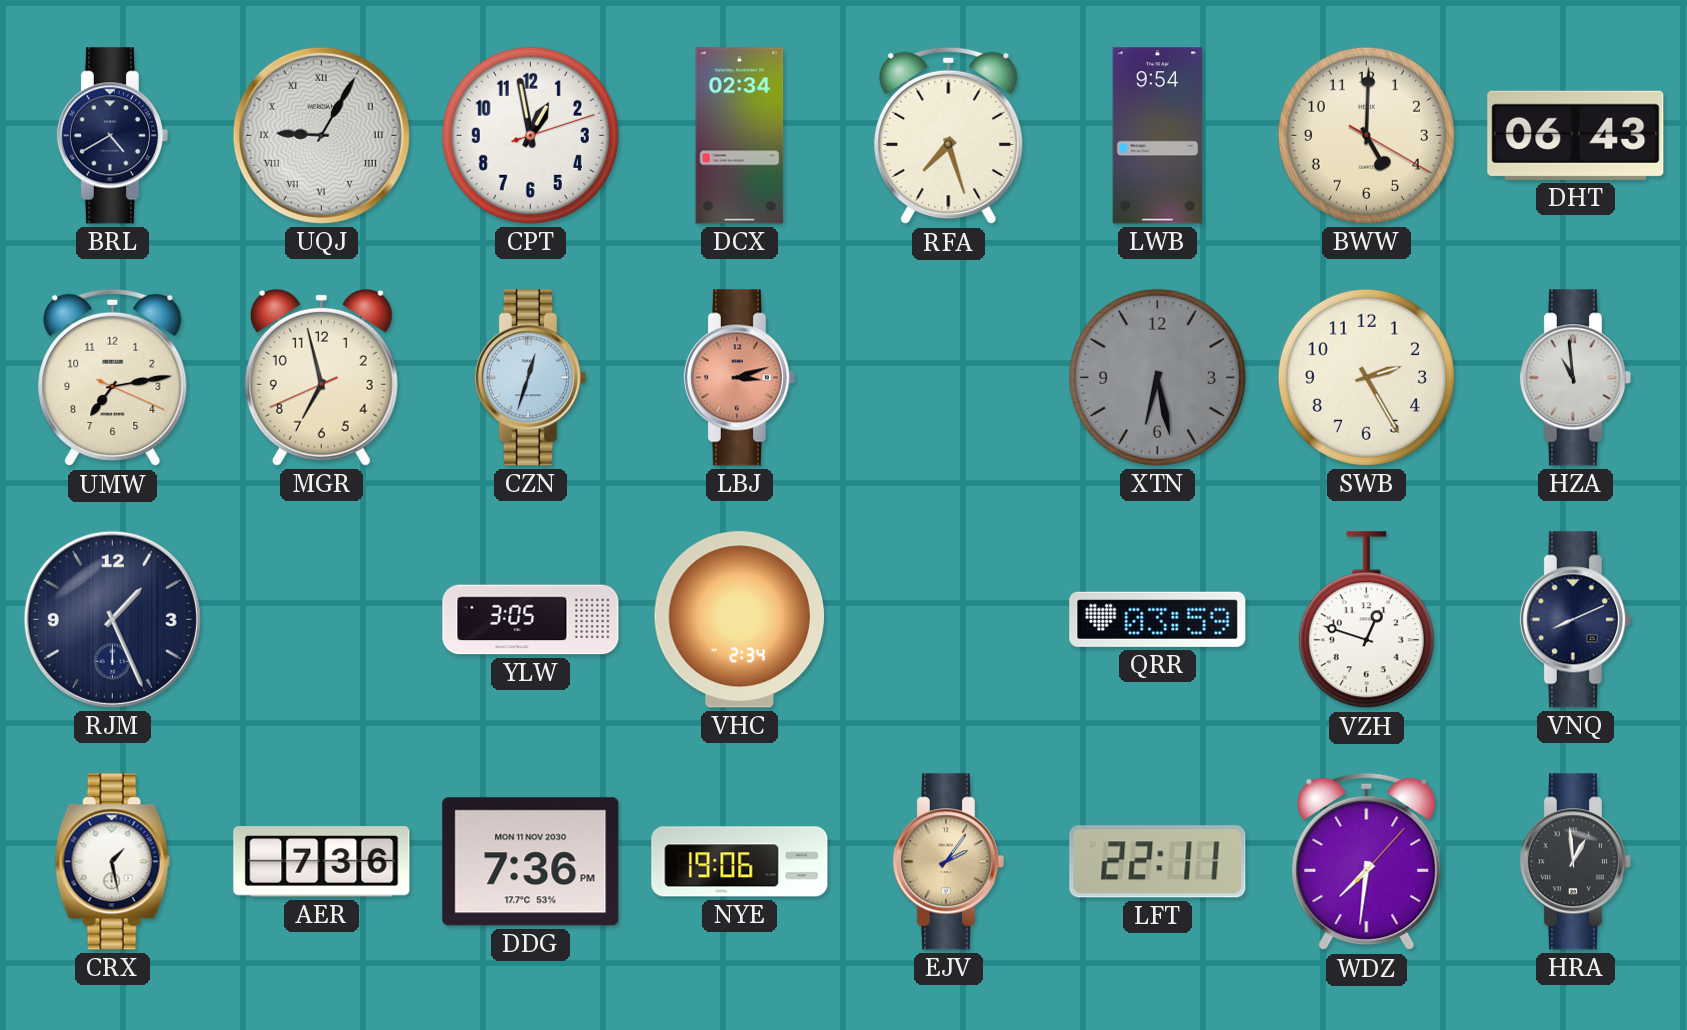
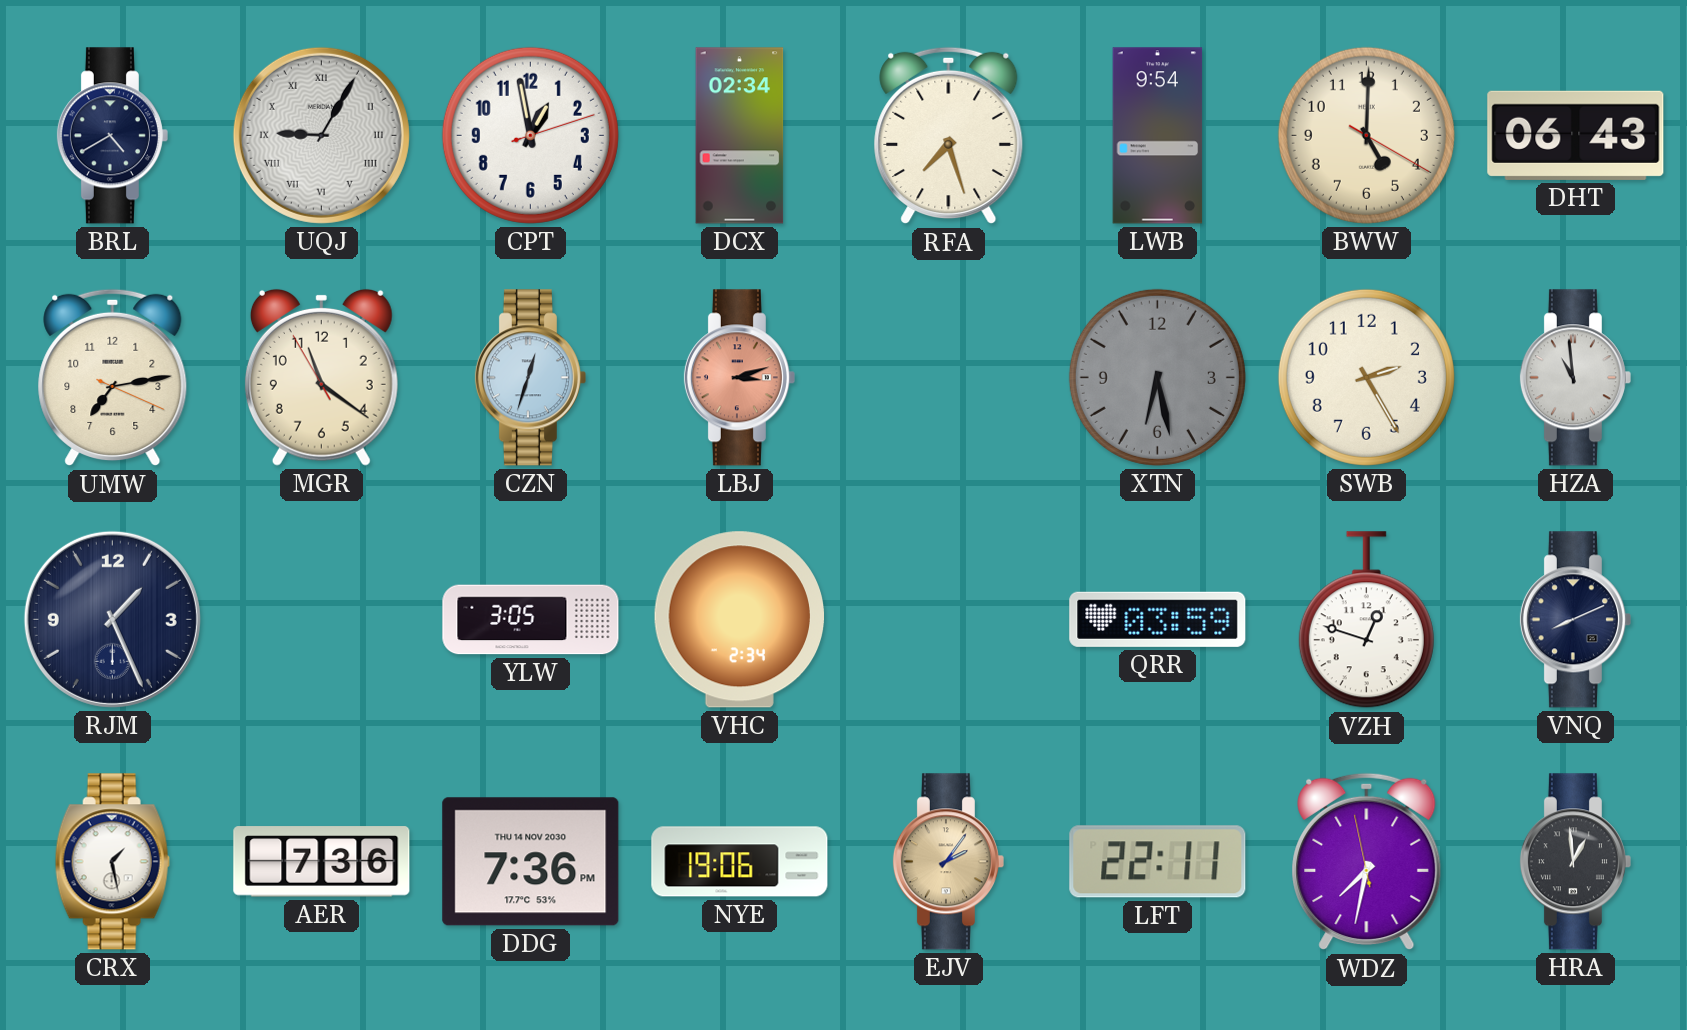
MGR: 6:57 -> 11:20 (321, 377)
DDG date: MON 11 NOV 2030 -> THU 14 NOV 2030 (531, 862)
WDZ: 7:31:07 -> 7:31:58 (1367, 862)
